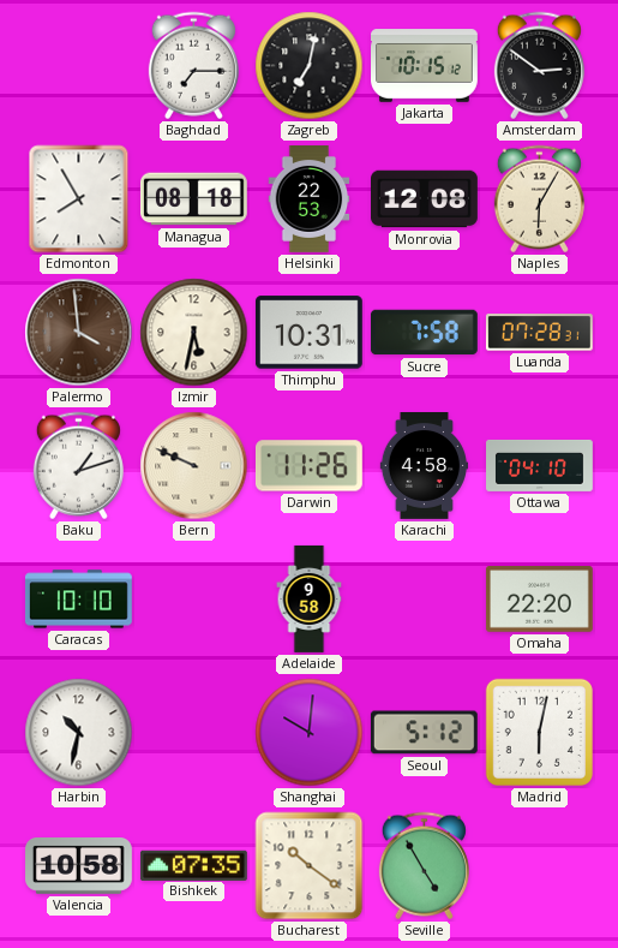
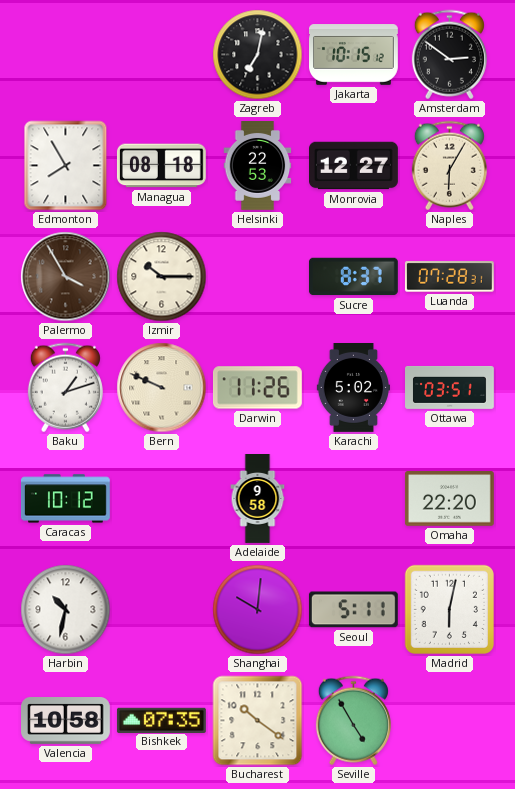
Baghdad: 7:15 -> none (193, 66)
Monrovia: 12:08 -> 12:27 (354, 166)
Palermo: 3:59 -> 3:55 (66, 277)
Izmir: 5:32 -> 10:15 (162, 277)
Thimphu: 10:31 -> none (308, 333)
Sucre: 7:58 -> 8:37 (353, 277)
Karachi: 4:58 -> 5:02 (353, 388)
Ottawa: 04:10 -> 03:51 (450, 387)
Caracas: 10:10 -> 10:12 (65, 499)
Seoul: 5:12 -> 5:11 (353, 610)
